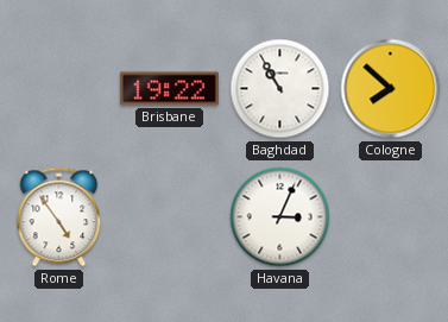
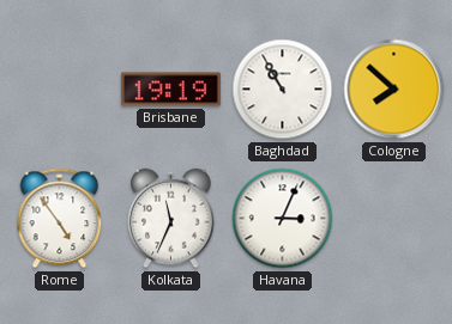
Brisbane: 19:22 -> 19:19 (170, 90)
Kolkata: none -> 11:34 (171, 219)
